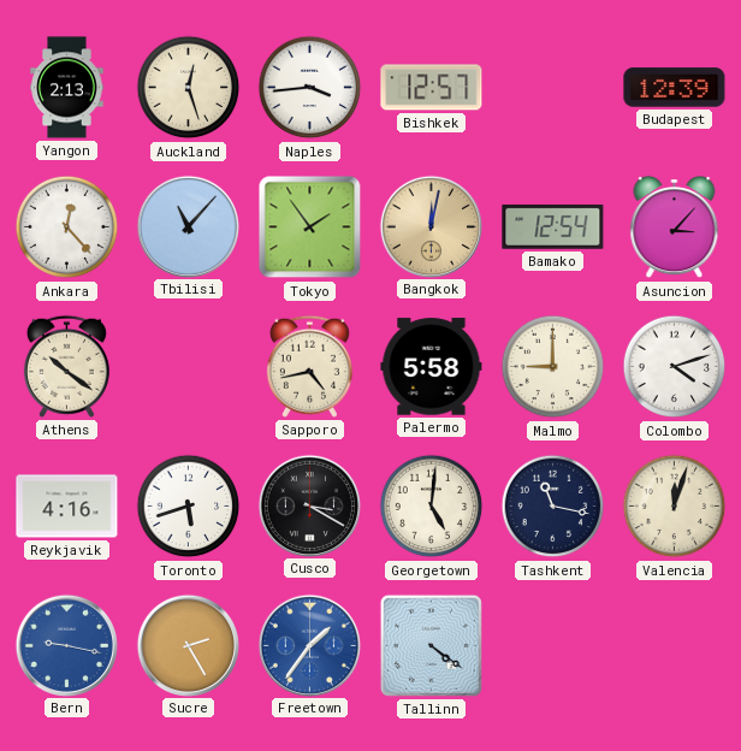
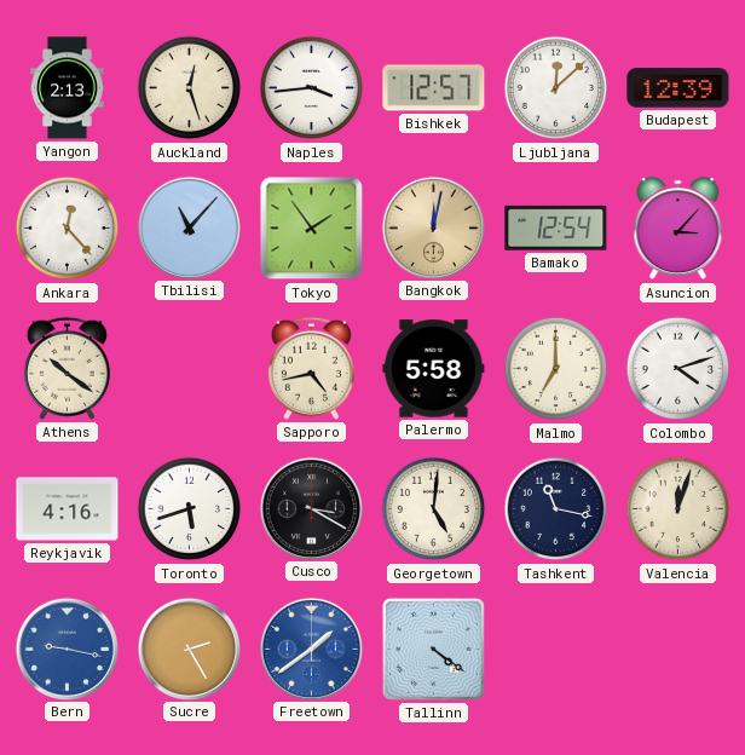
Ljubljana: none -> 12:08 (556, 88)
Malmo: 9:00 -> 7:00 (556, 369)
Freetown: 1:36 -> 1:39 (311, 649)
